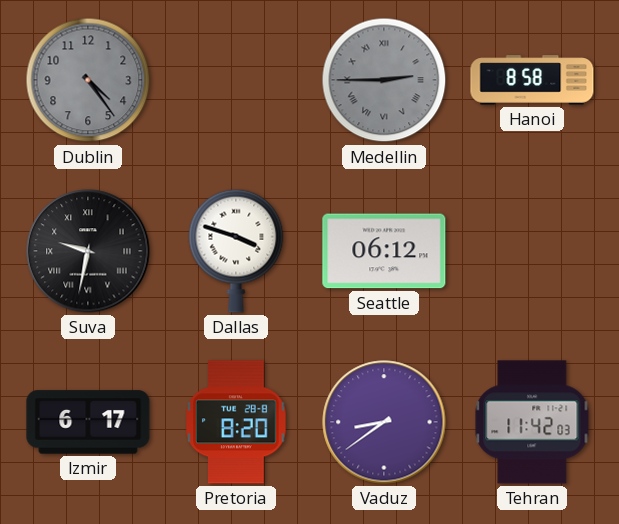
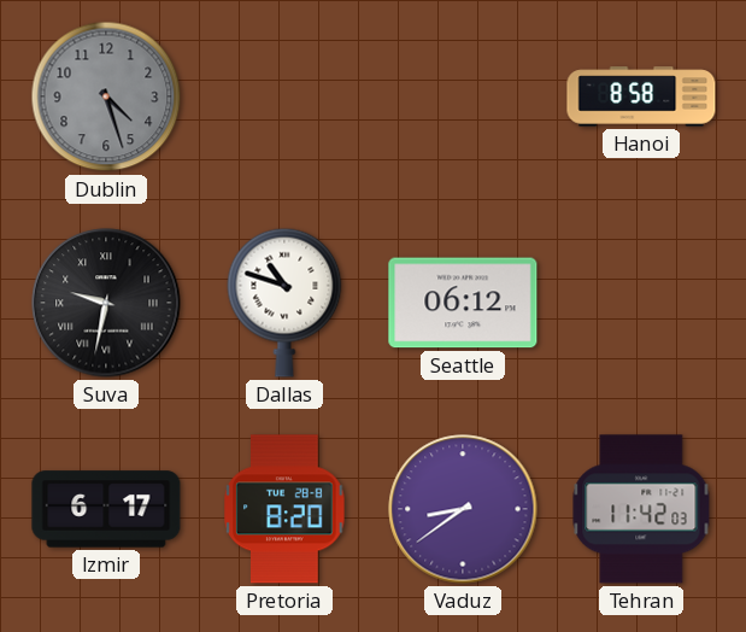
Dublin: 4:24 -> 4:27 (106, 96)
Medellin: 2:45 -> none (384, 80)
Dallas: 3:48 -> 10:48 (284, 303)
